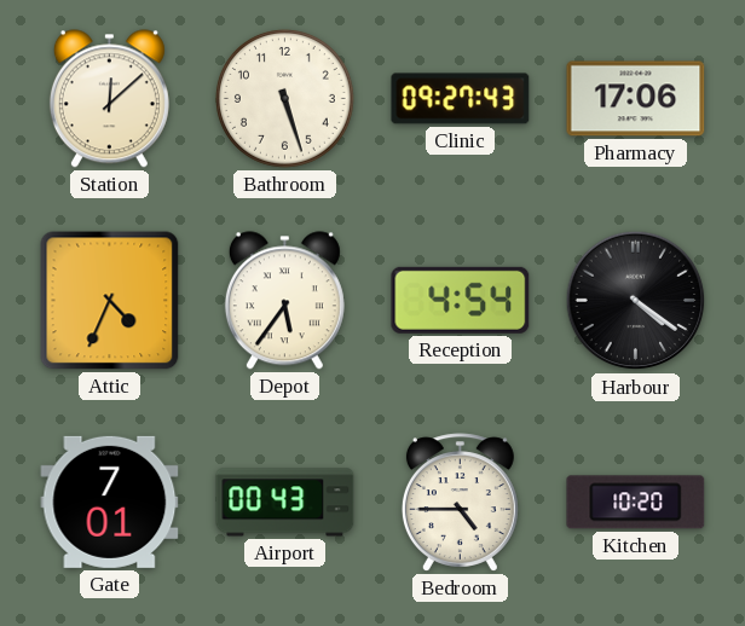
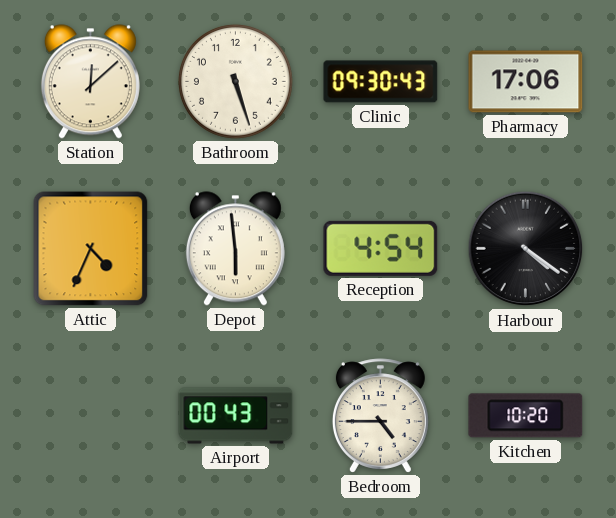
Clinic: 09:27 -> 09:30 (381, 82)
Depot: 5:36 -> 5:59 (235, 249)
Gate: 7:01 -> none (110, 502)
